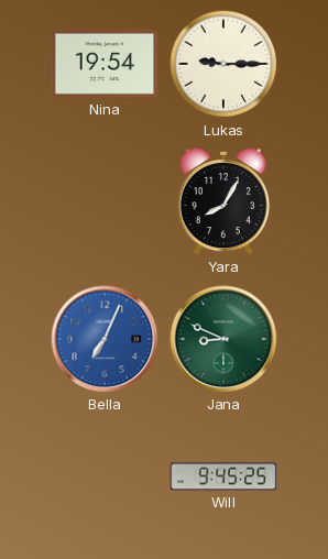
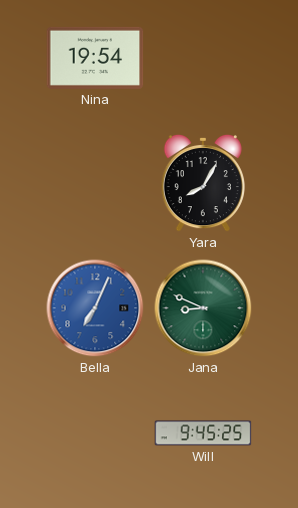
Lukas: 9:15 -> none (223, 64)
